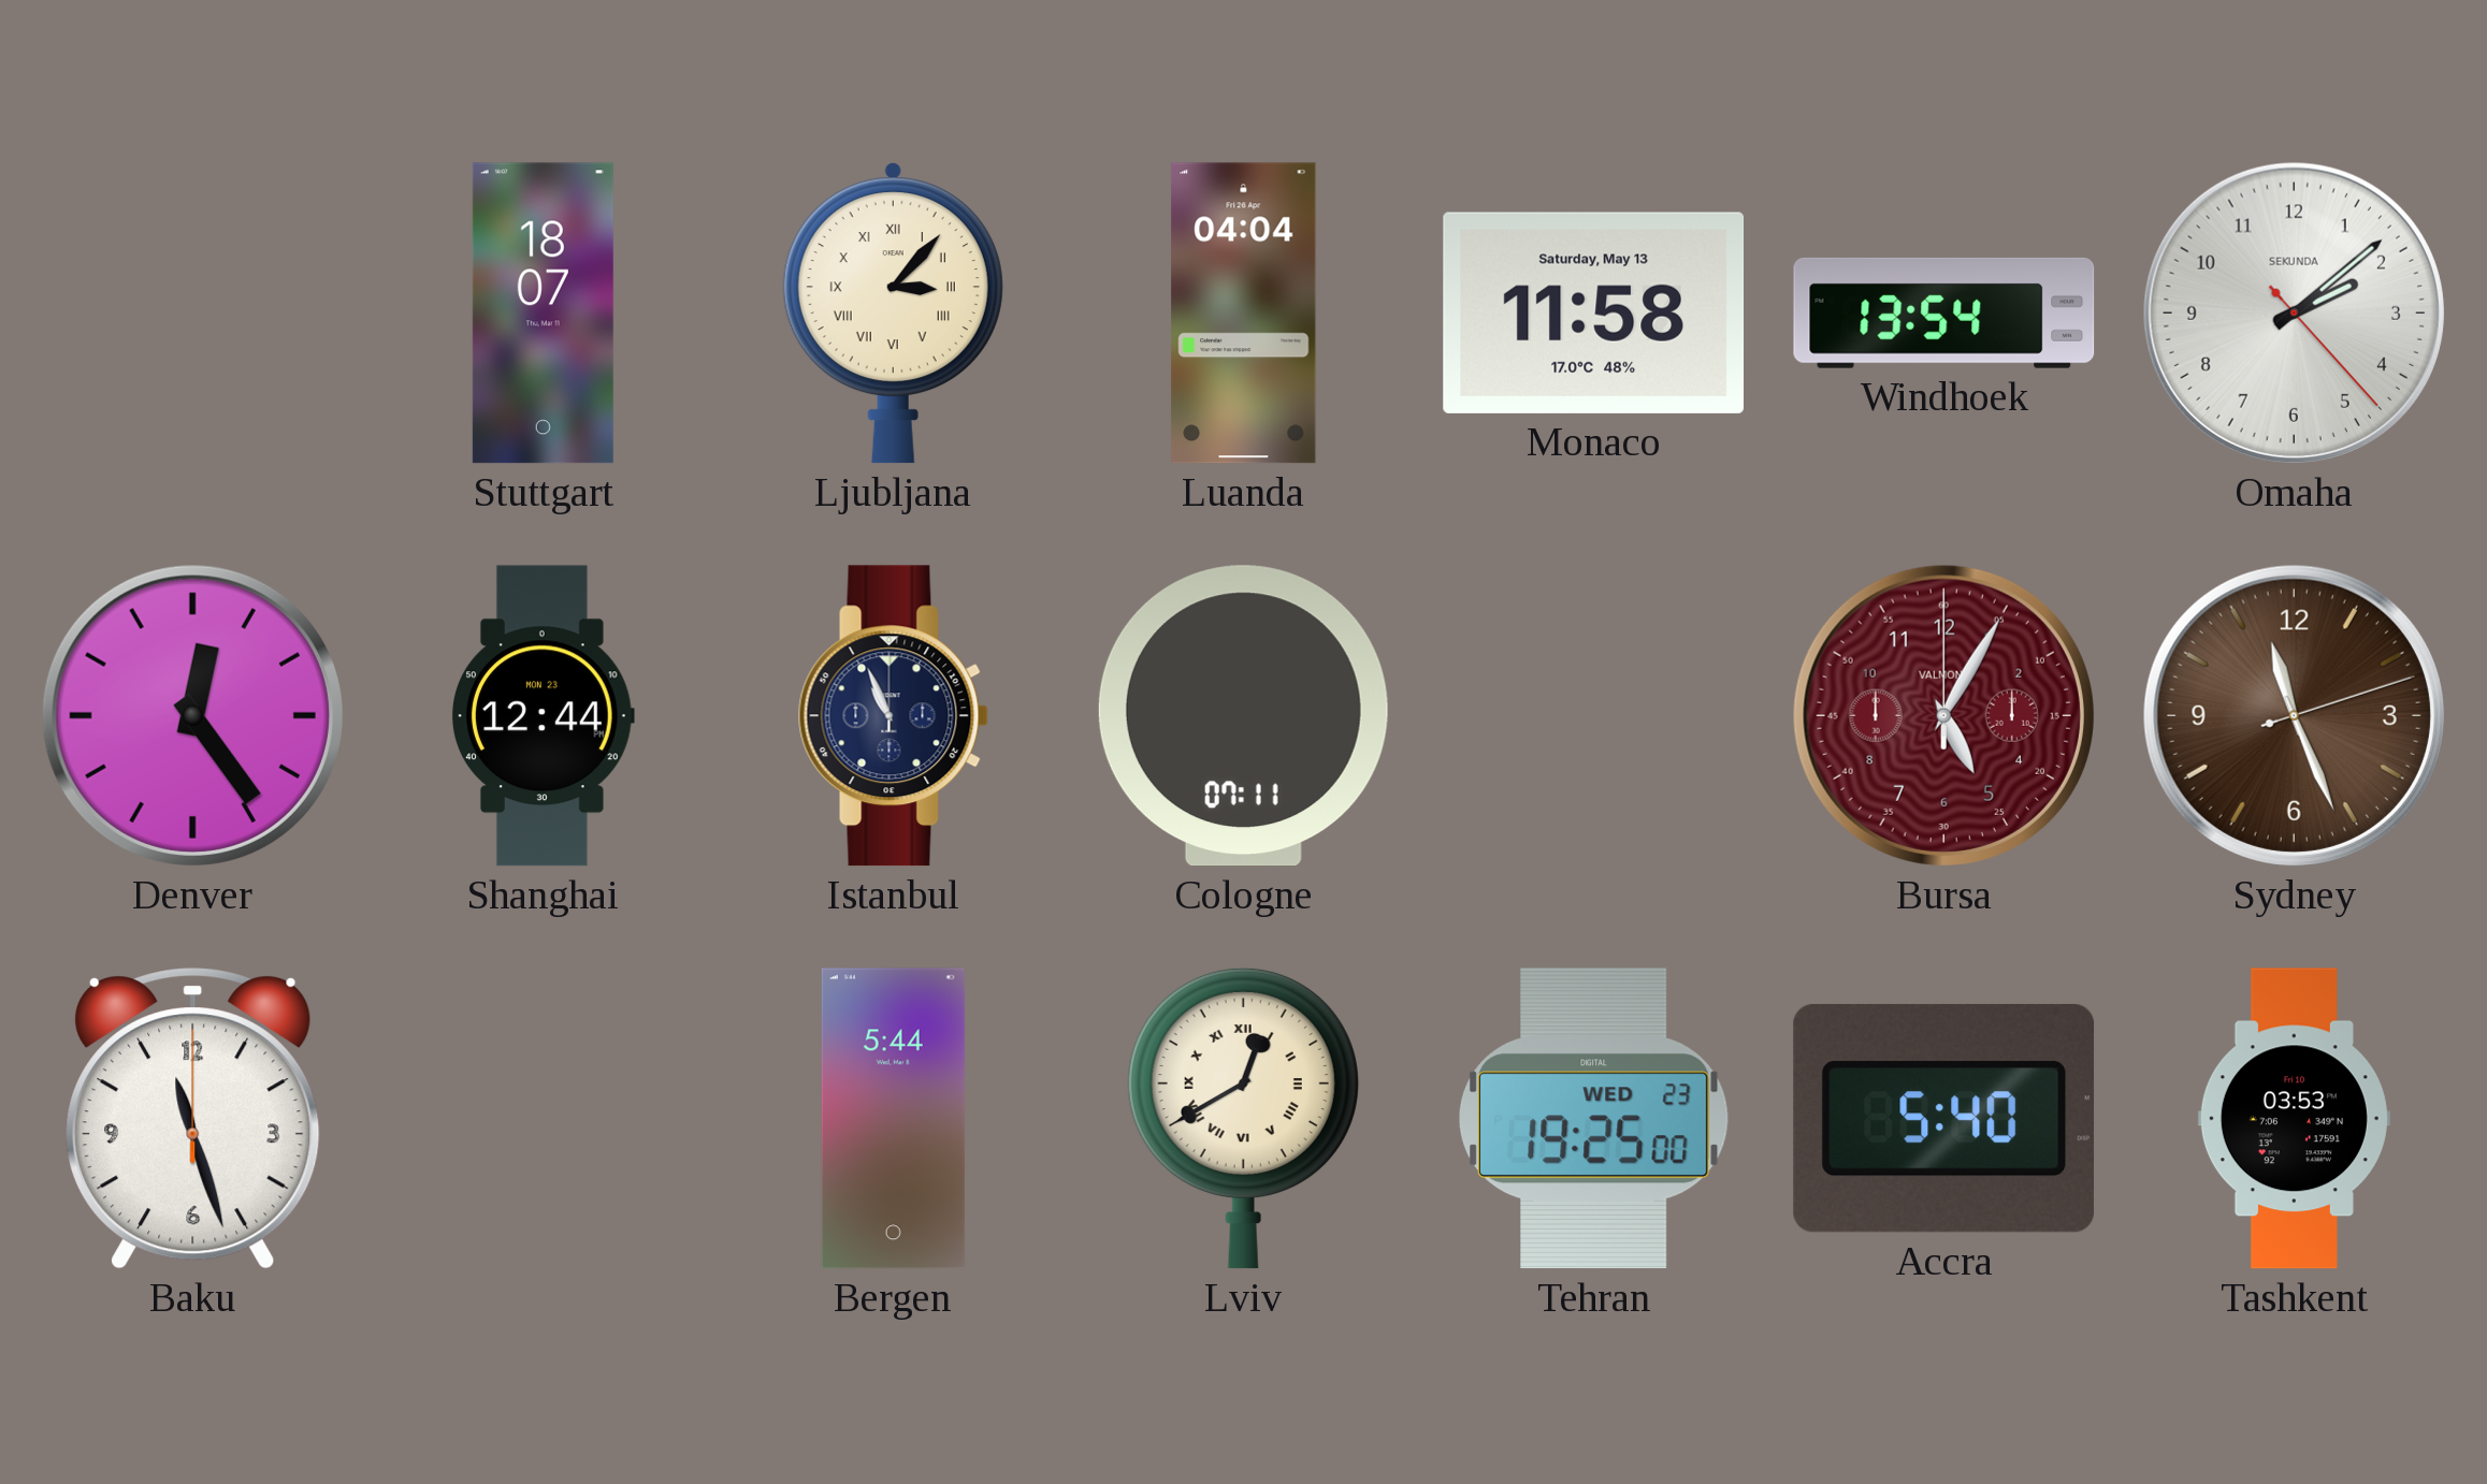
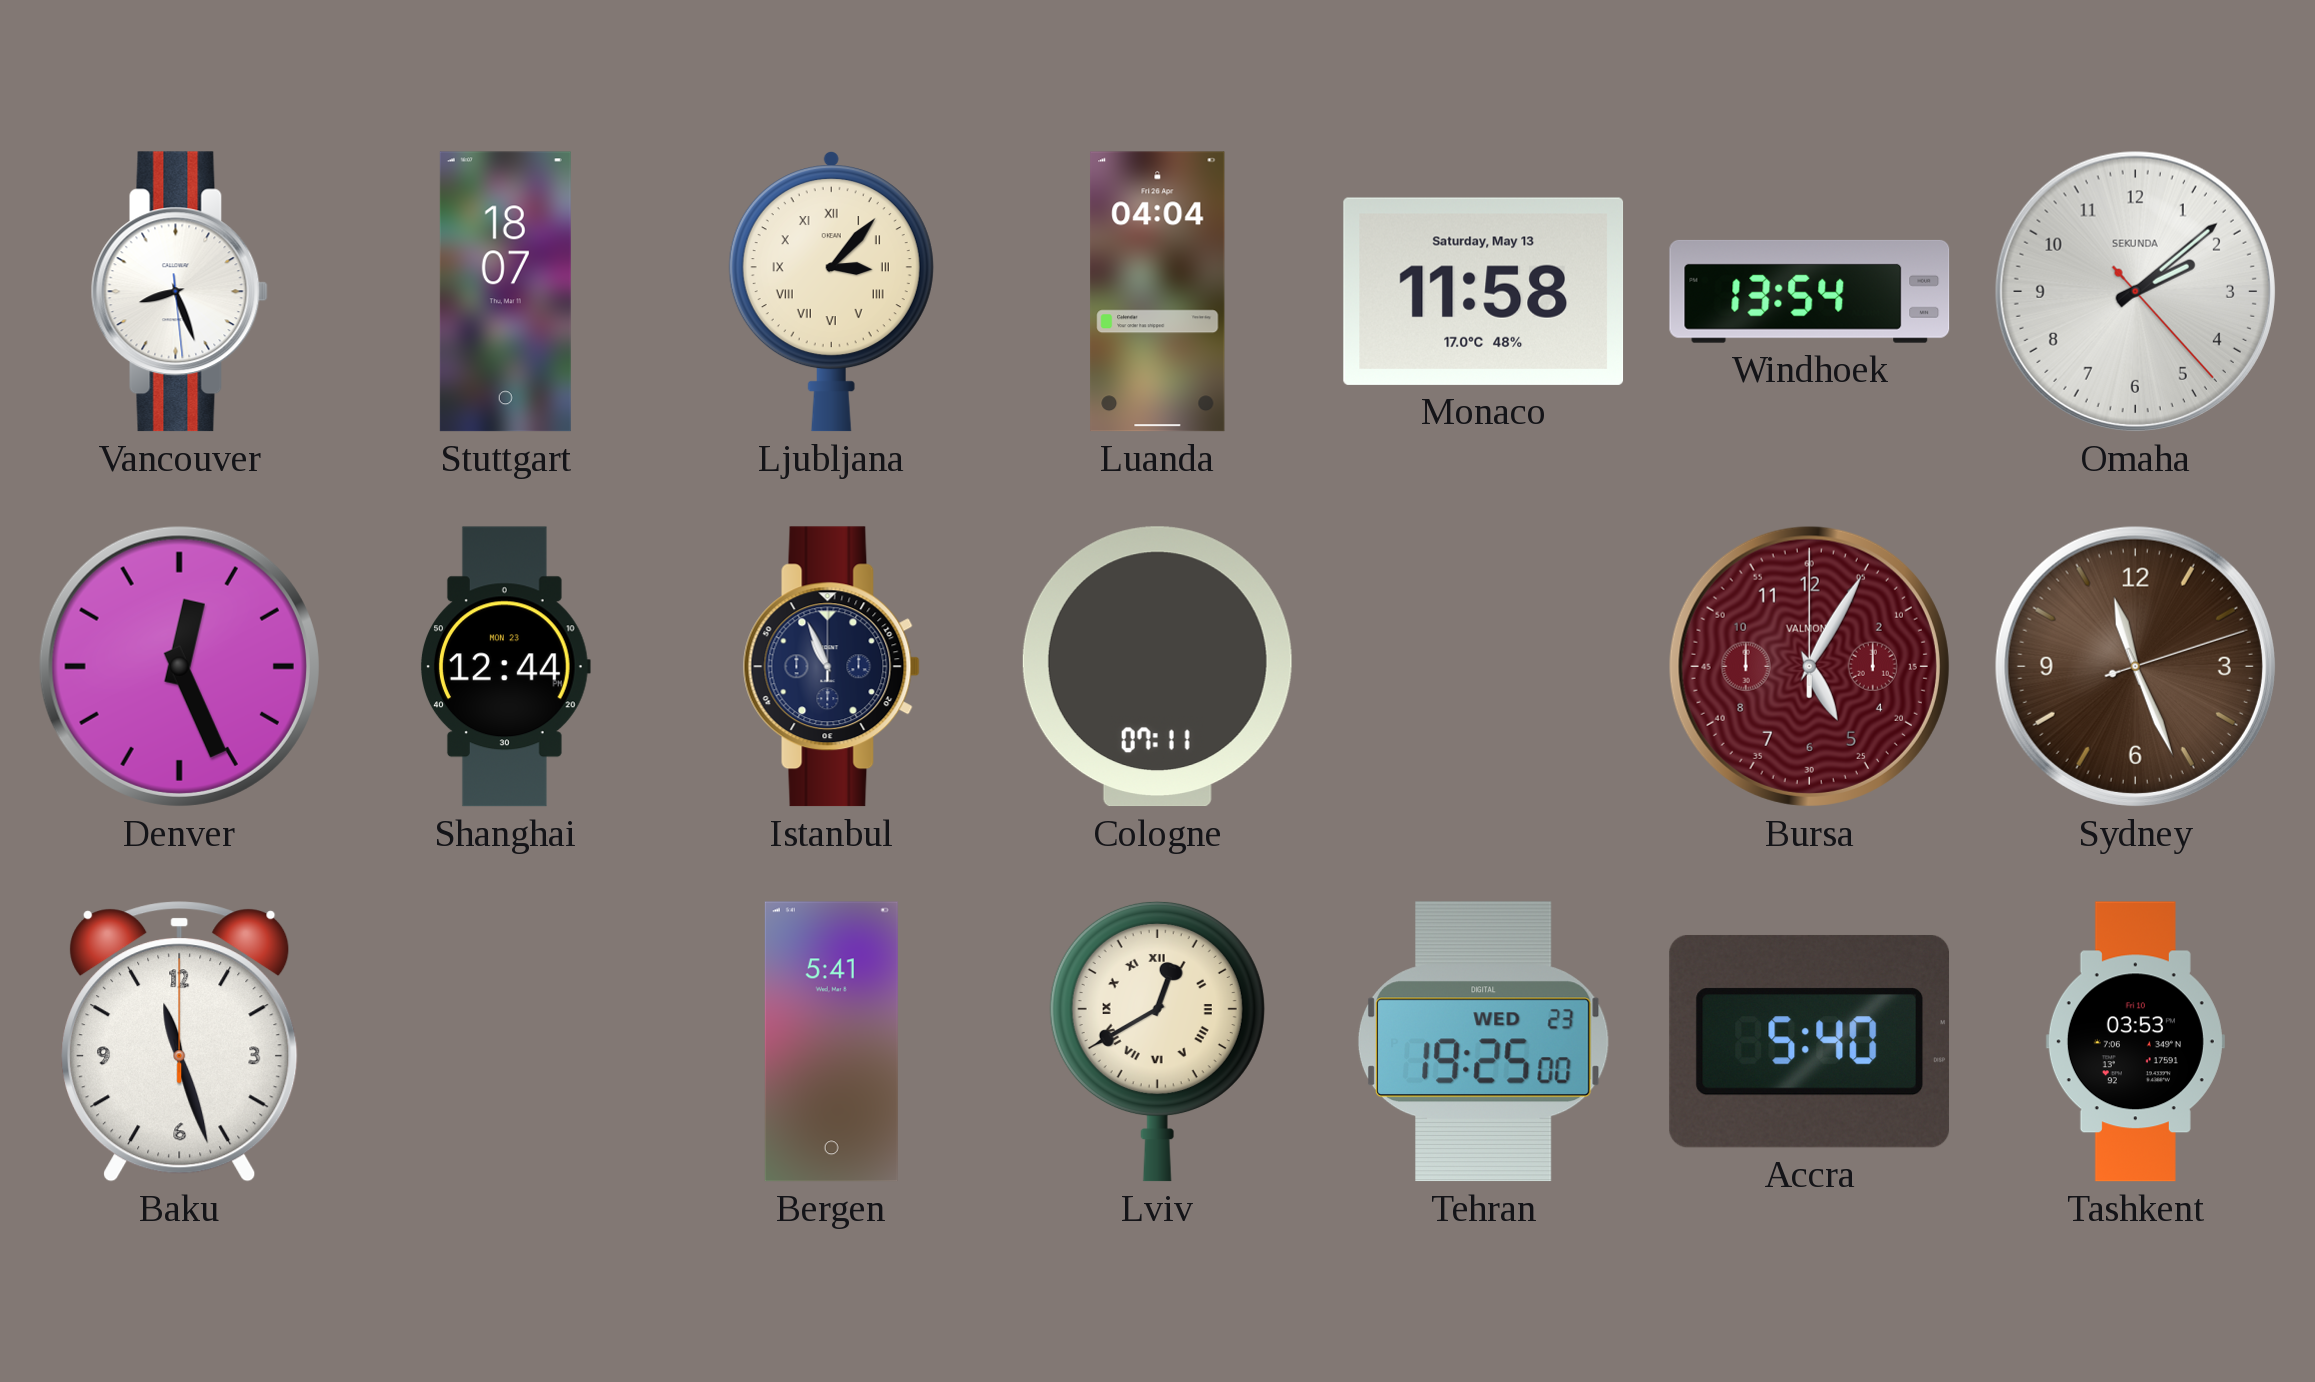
Vancouver: none -> 8:26 (179, 292)
Denver: 12:24 -> 12:26 (179, 666)
Bergen: 5:44 -> 5:41 (831, 1042)
